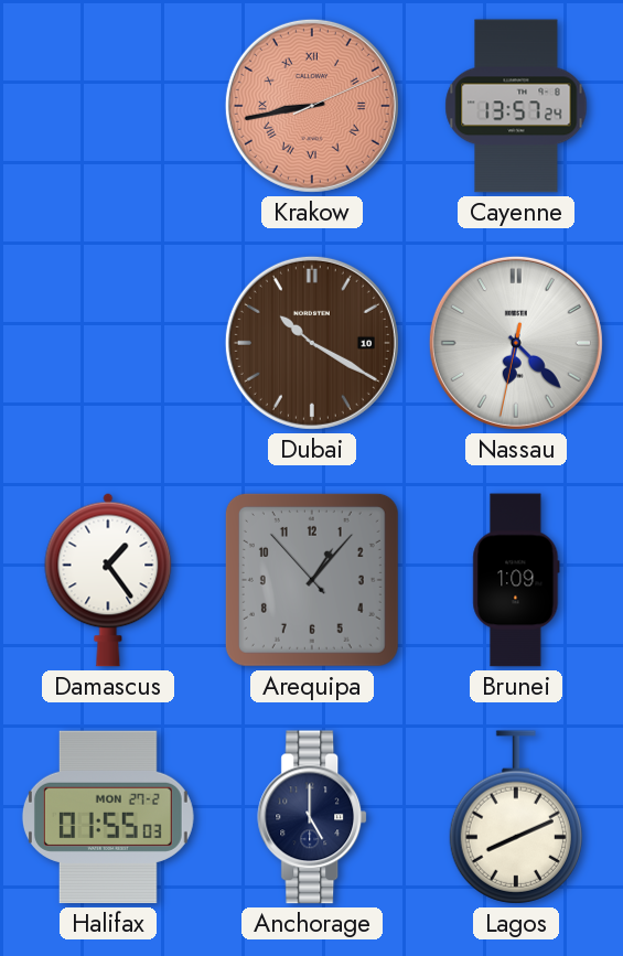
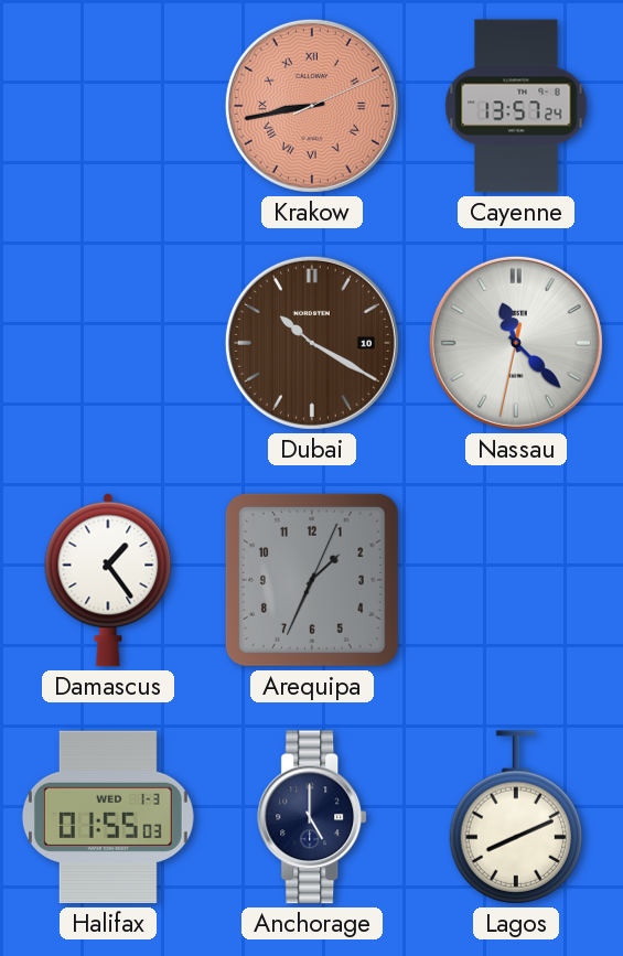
Nassau: 6:22 -> 11:22 (516, 343)
Arequipa: 1:06 -> 1:34 (312, 580)
Brunei: 1:09 -> none (516, 580)
Halifax date: MON 27-2 -> WED 1-3 (108, 817)
